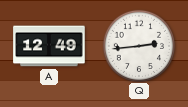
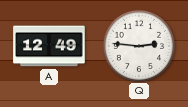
Q: 2:44 -> 2:46 (138, 45)
